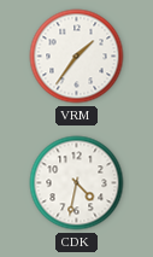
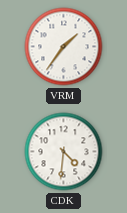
CDK: 4:32 -> 4:31 (64, 152)
